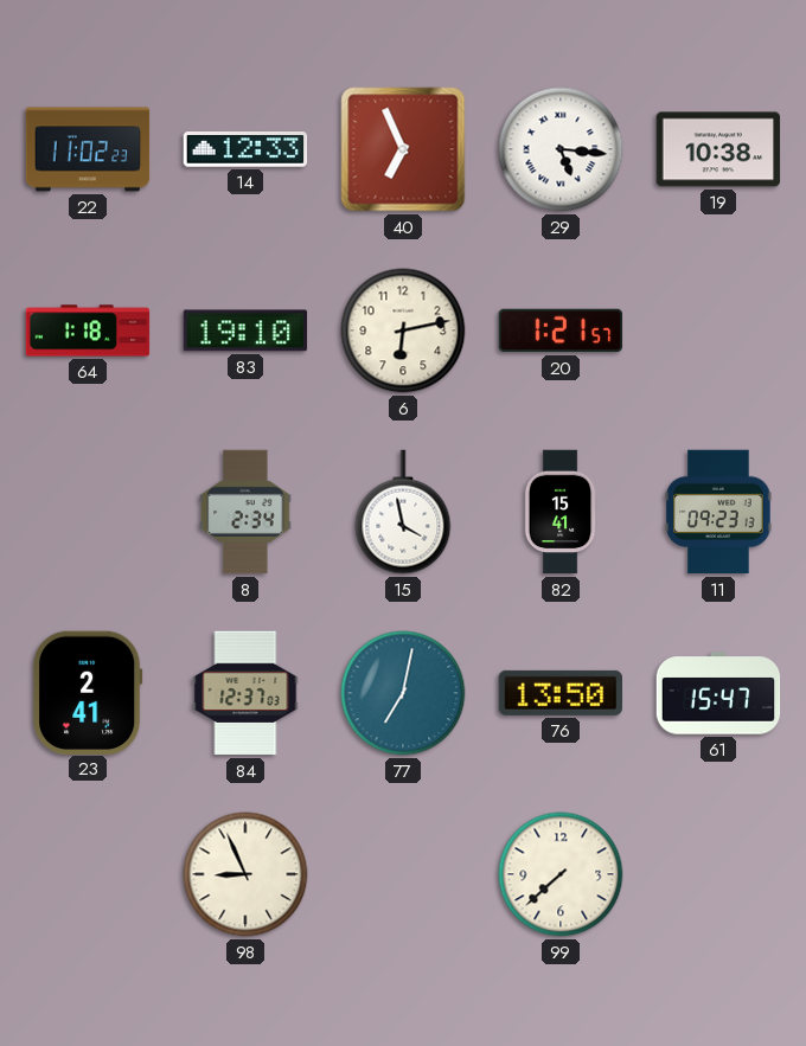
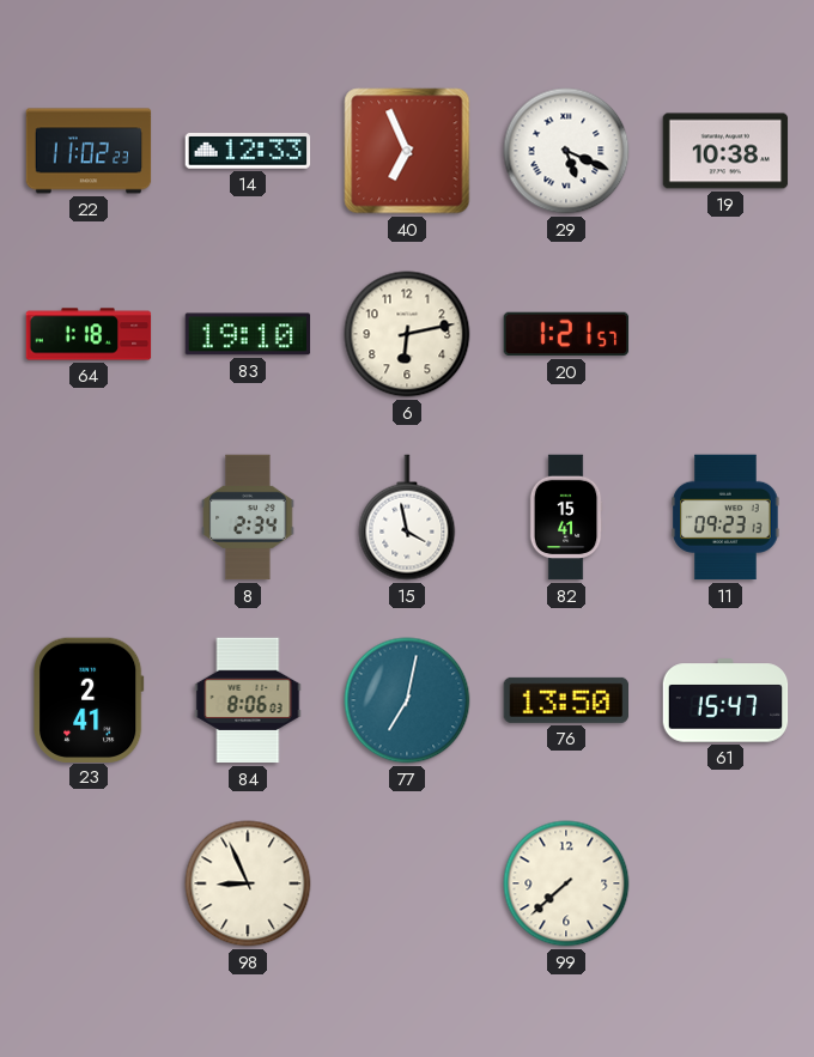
29: 5:16 -> 5:19 (566, 151)
84: 12:37 -> 8:06 (248, 700)
